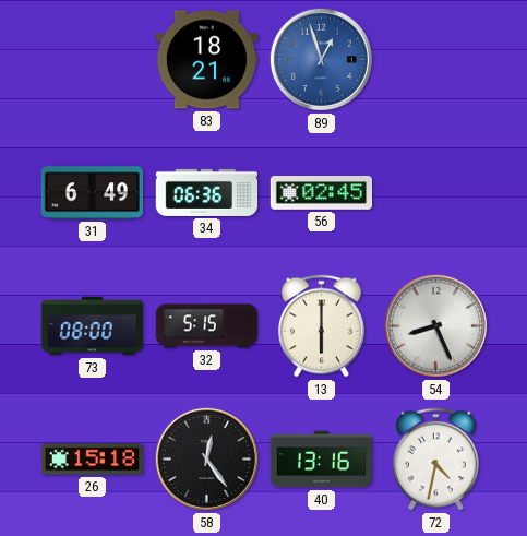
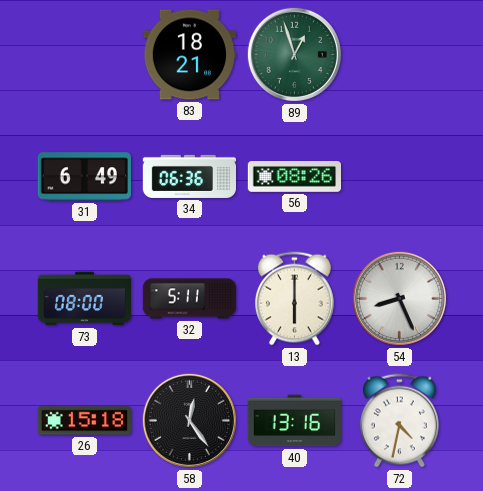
89 dial: blue -> green (294, 54)
56: 02:45 -> 08:26 (294, 177)
32: 5:15 -> 5:11 (190, 299)
